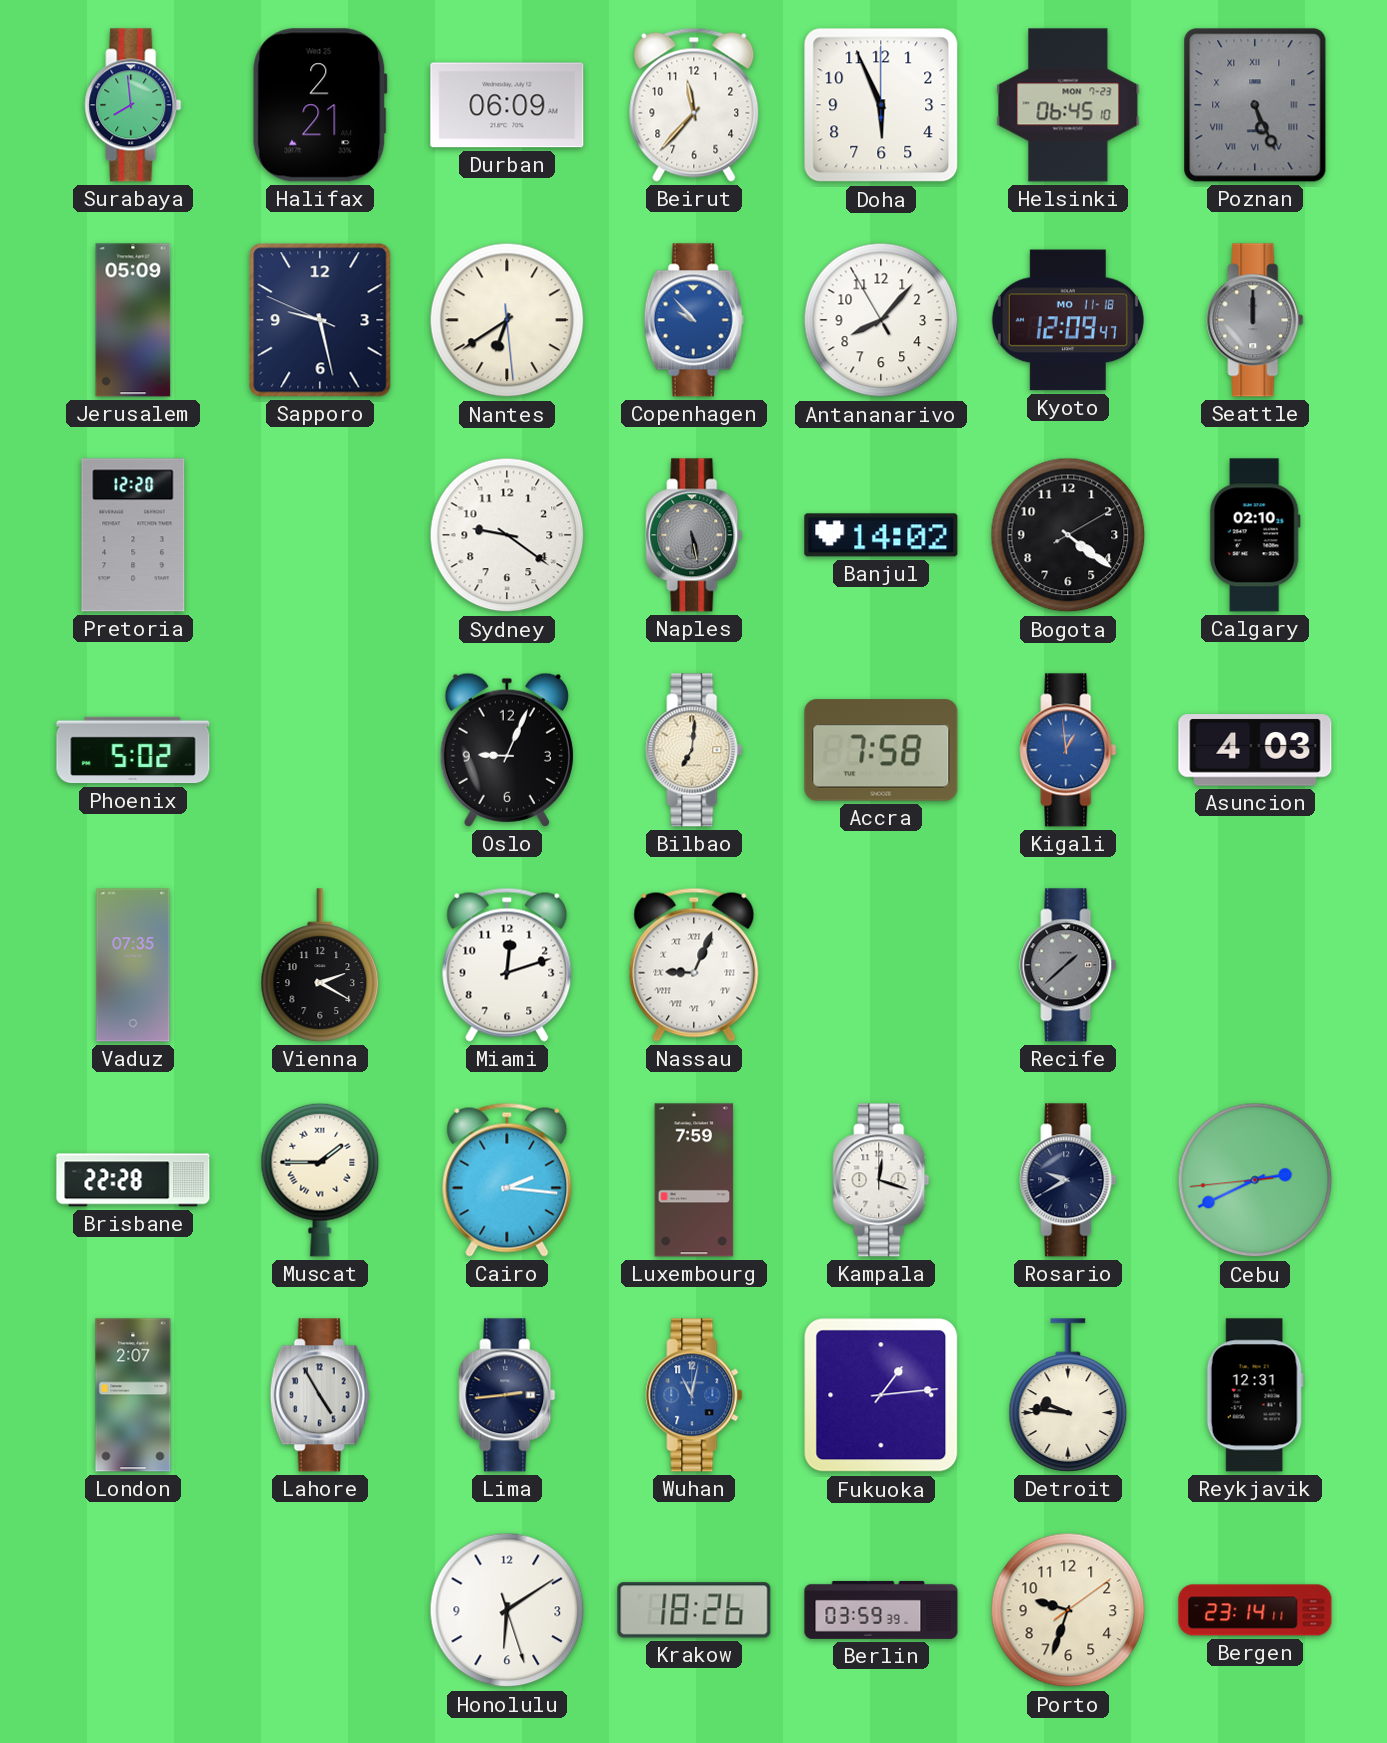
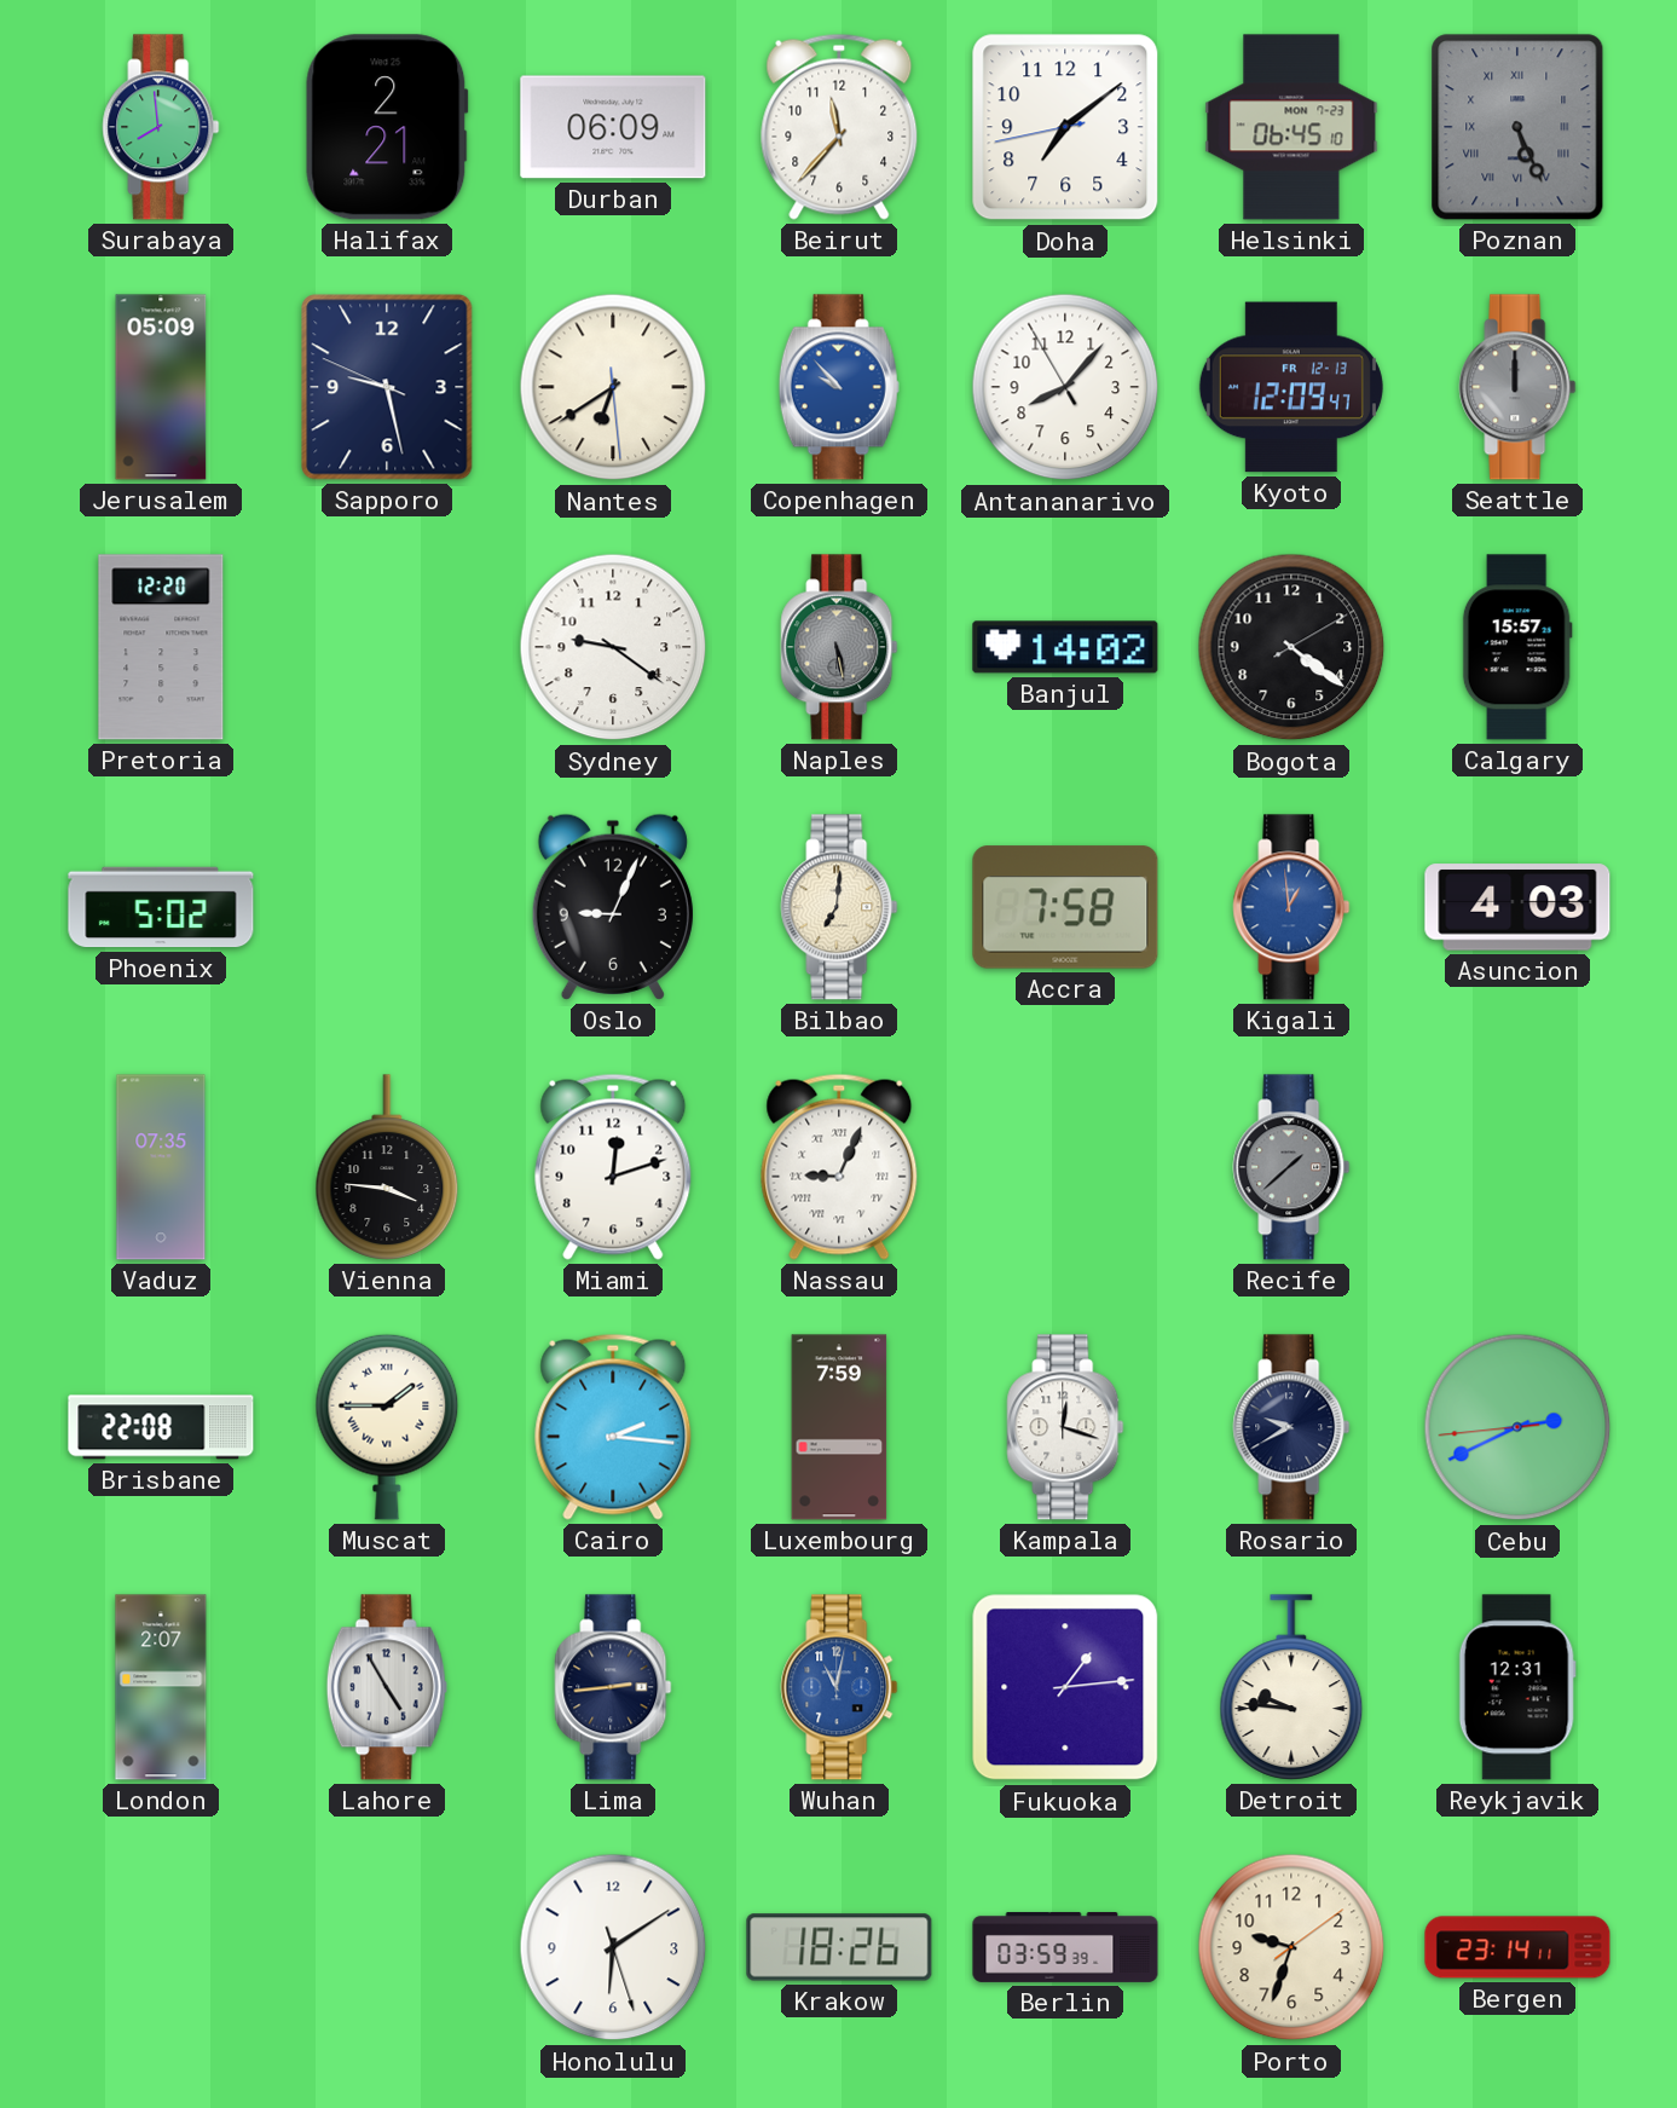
Doha: 5:56 -> 7:08 (1065, 127)
Kyoto date: MO 11-18 -> FR 12-13 (1291, 387)
Calgary: 02:10 -> 15:57 (1517, 647)
Vienna: 2:20 -> 3:46 (387, 1167)
Brisbane: 22:28 -> 22:08 (161, 1427)
